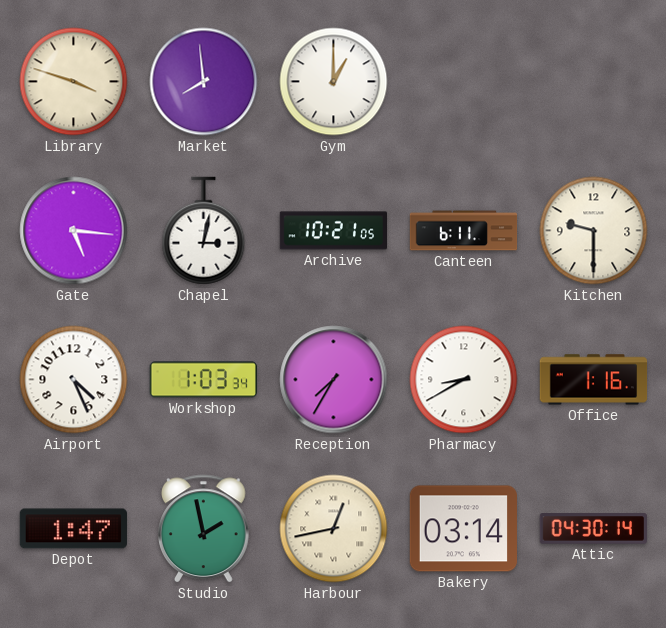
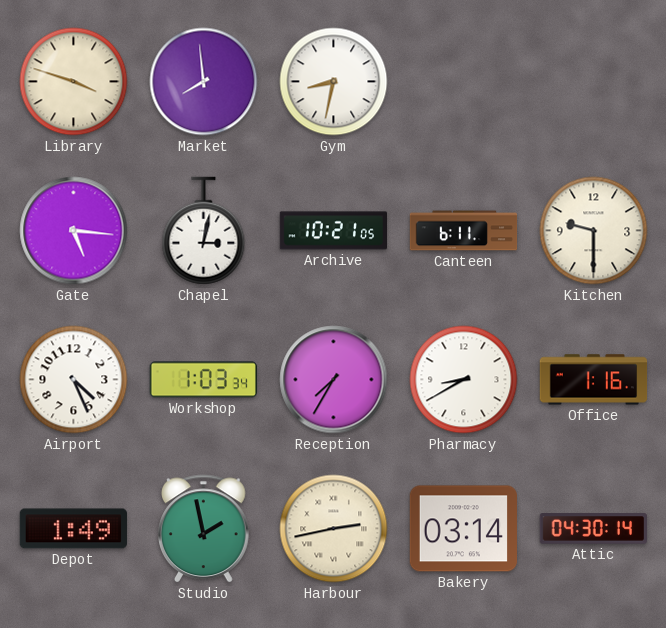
Gym: 1:00 -> 8:32 (334, 82)
Depot: 1:47 -> 1:49 (73, 529)
Harbour: 12:43 -> 2:43 (334, 529)
